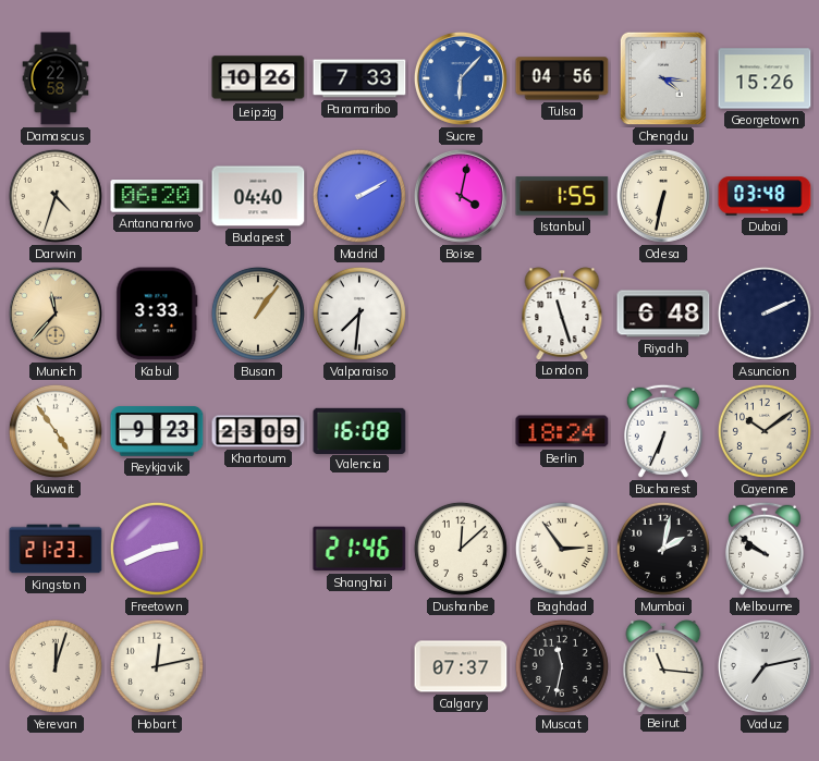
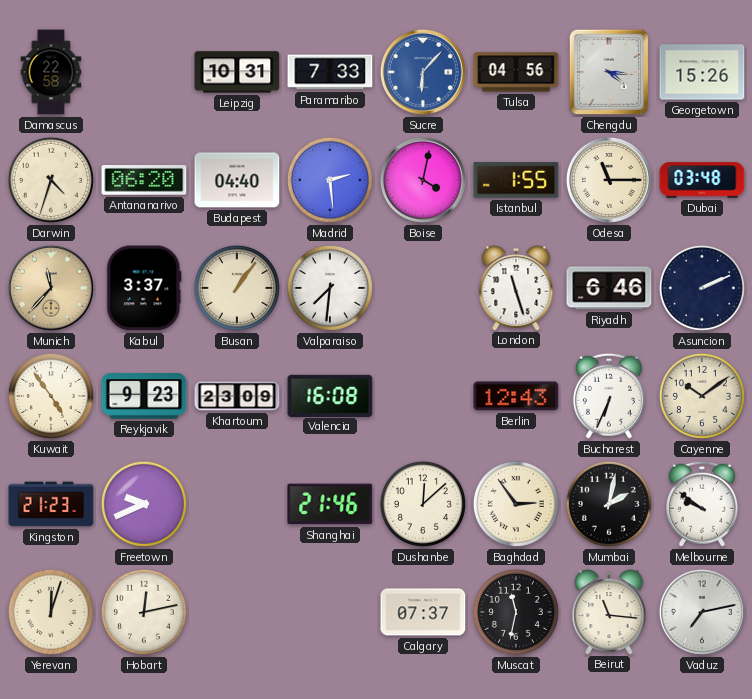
Leipzig: 10:26 -> 10:31 (237, 72)
Madrid: 2:10 -> 2:29 (330, 180)
Odesa: 6:32 -> 11:15 (609, 180)
Kabul: 3:33 -> 3:37 (144, 288)
Riyadh: 6:48 -> 6:46 (609, 288)
Berlin: 18:24 -> 12:43 (516, 396)
Freetown: 2:41 -> 9:41 (144, 504)
